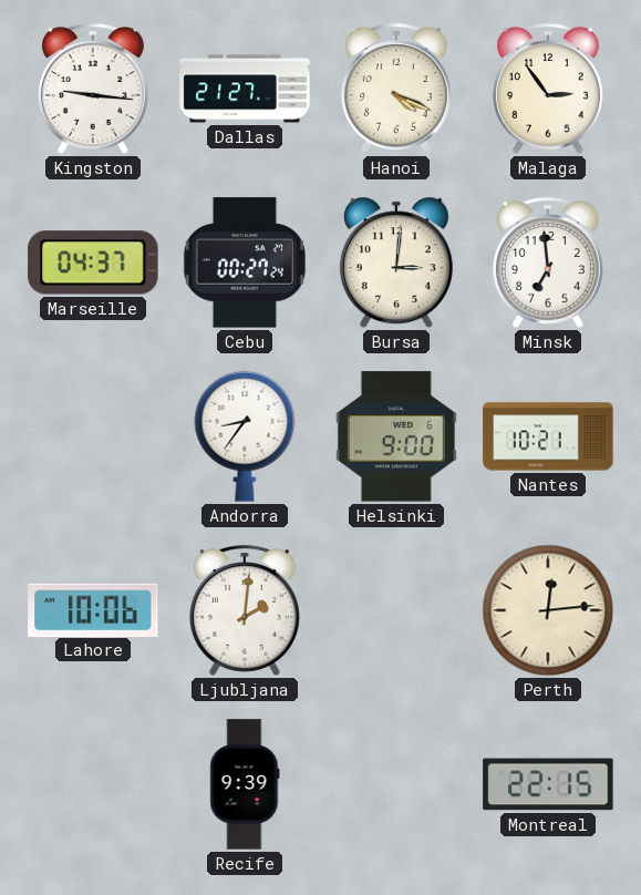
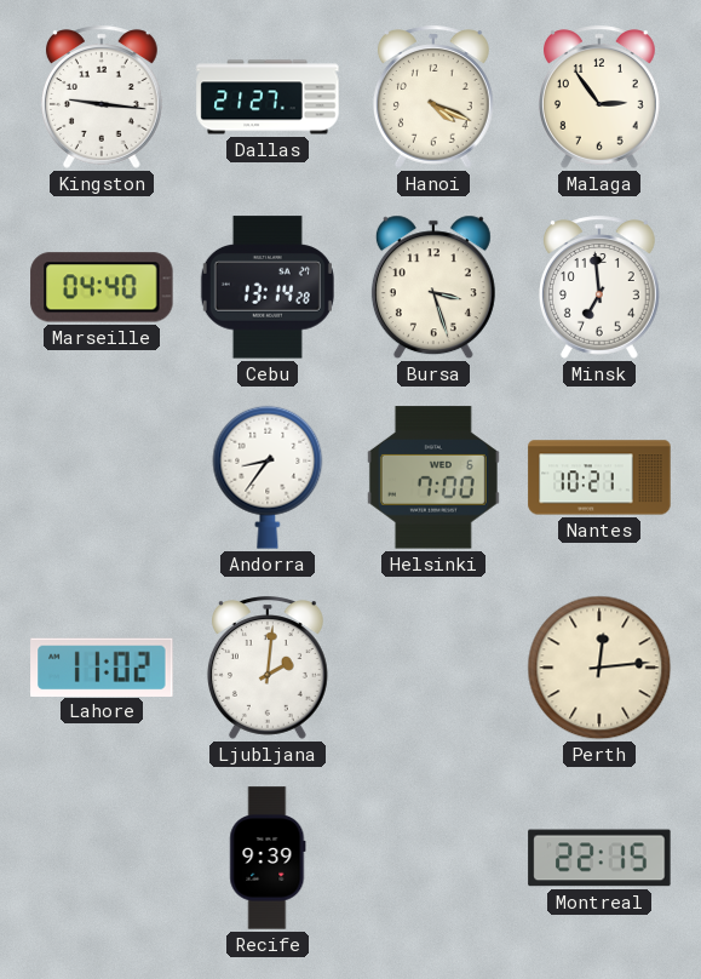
Marseille: 04:37 -> 04:40 (102, 287)
Cebu: 00:27 -> 13:14 (268, 287)
Bursa: 3:01 -> 3:27 (433, 287)
Helsinki: 9:00 -> 7:00 (433, 477)
Lahore: 10:06 -> 11:02 (102, 666)
